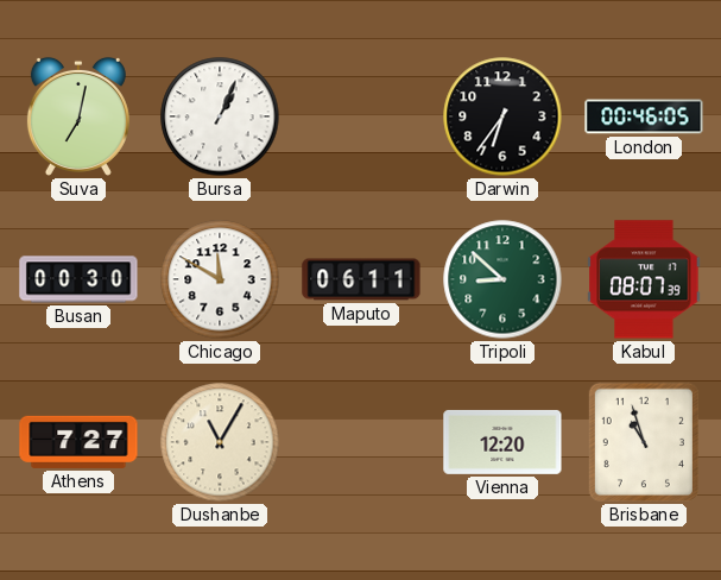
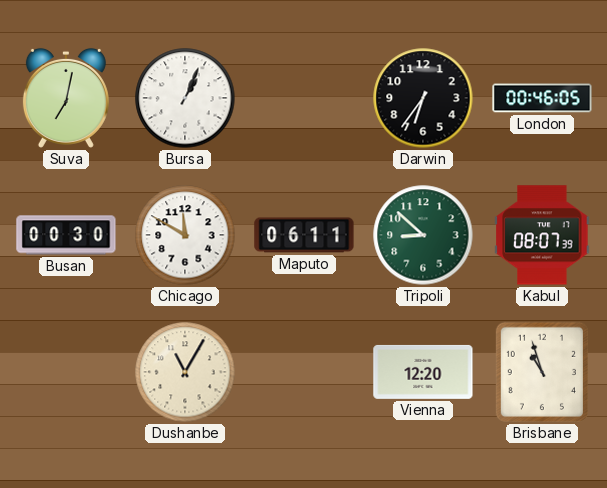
Athens: 7:27 -> none (78, 442)
